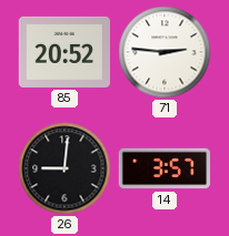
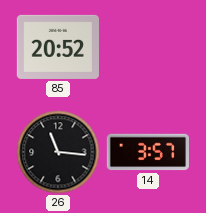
71: 2:46 -> none (165, 52)
26: 9:01 -> 11:16 (58, 152)
